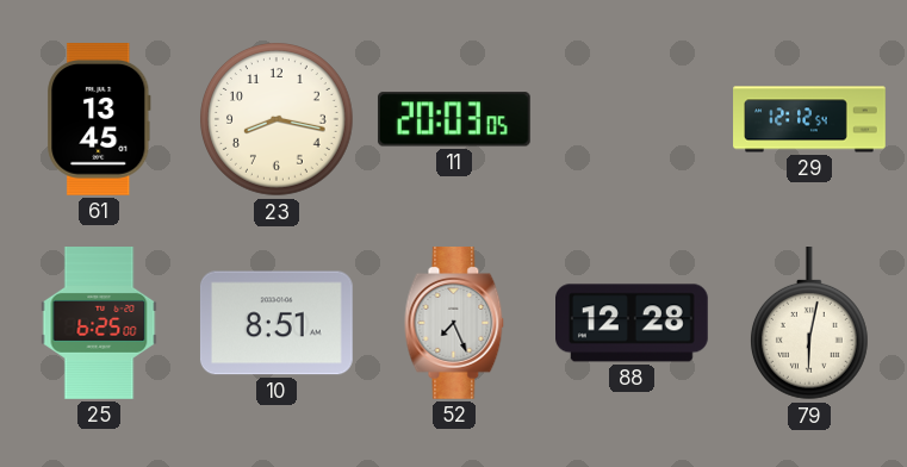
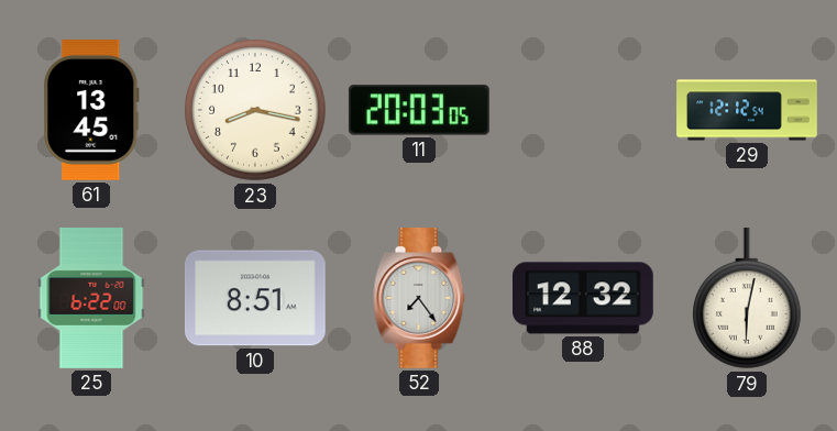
25: 6:25 -> 6:22 (91, 299)
52: 7:26 -> 7:24 (419, 299)
88: 12:28 -> 12:32 (584, 298)
